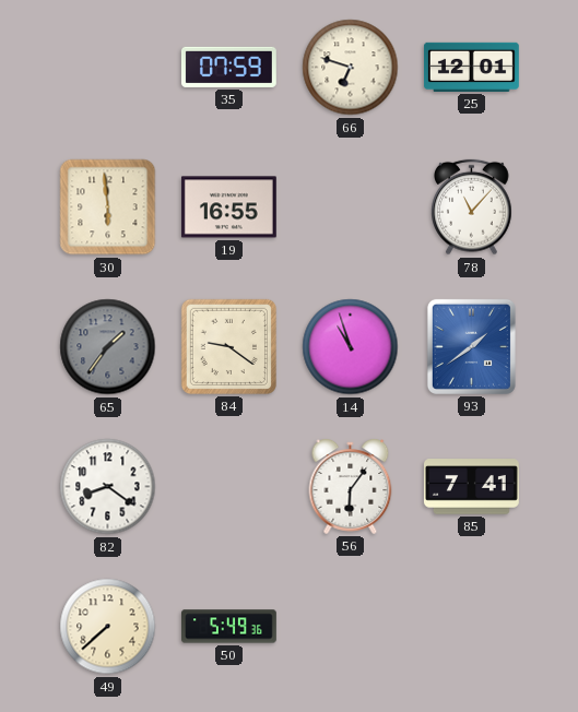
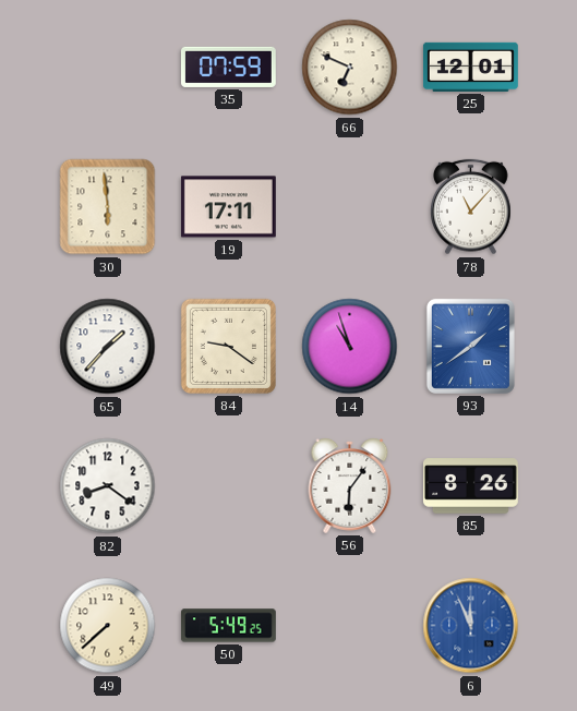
66: 6:48 -> 6:49 (350, 68)
19: 16:55 -> 17:11 (228, 207)
65: 1:36 -> 1:37 (108, 347)
65 dial: grey -> white (108, 347)
85: 7:41 -> 8:26 (470, 486)
50: 5:49:36 -> 5:49:25 (229, 626)
6: none -> 11:56 (471, 626)
